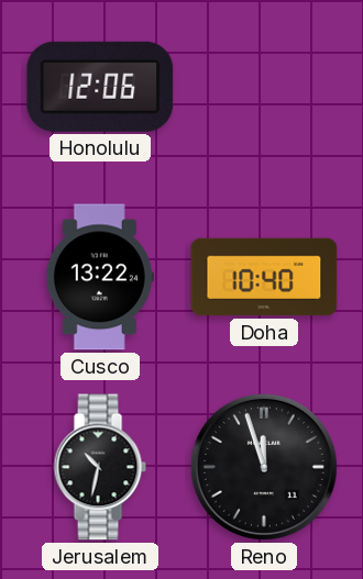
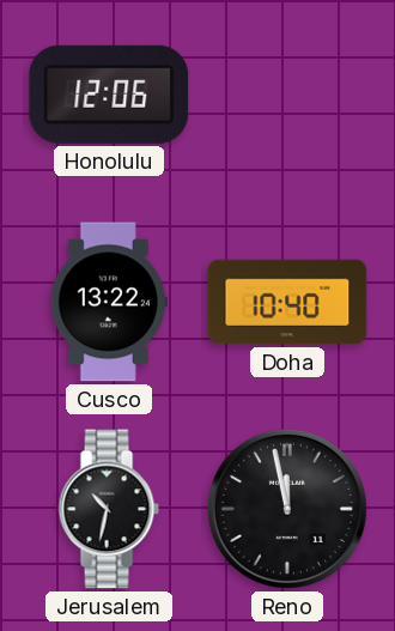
Reno: 11:57 -> 11:58 (287, 509)
